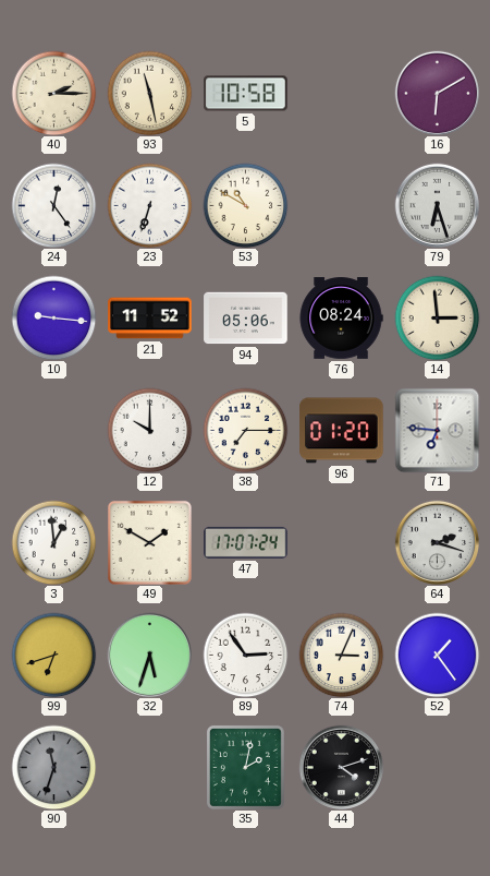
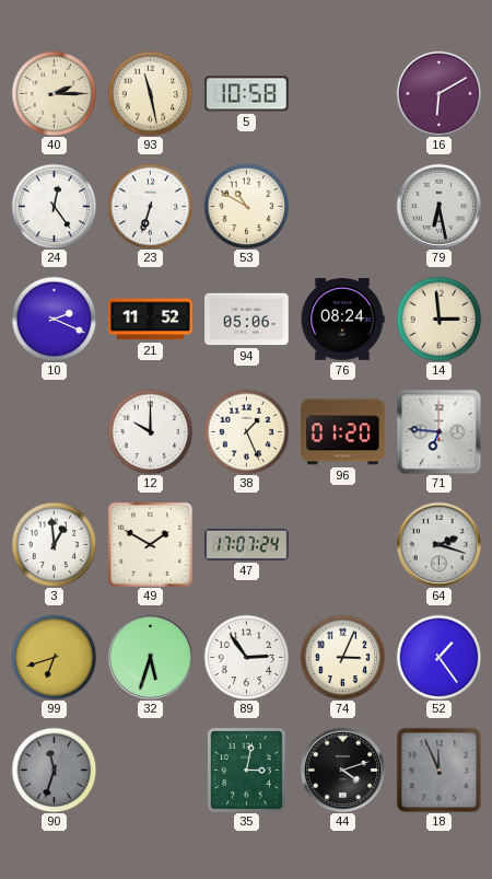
79: 6:27 -> 6:28 (438, 206)
10: 9:16 -> 2:19 (54, 319)
38: 7:15 -> 1:26 (246, 431)
35: 2:02 -> 3:02 (246, 770)
18: none -> 11:56 (438, 770)
